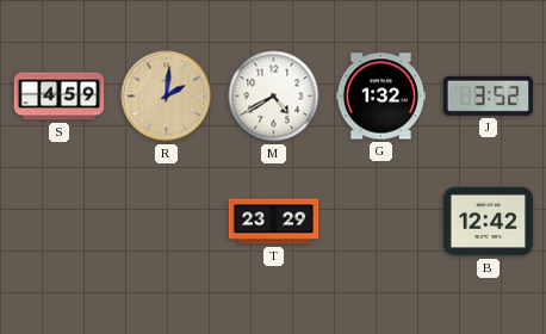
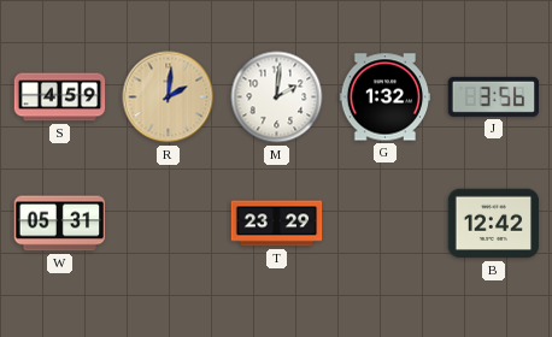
M: 4:40 -> 2:01 (277, 97)
J: 3:52 -> 3:56 (493, 96)
W: none -> 05:31 (60, 224)
